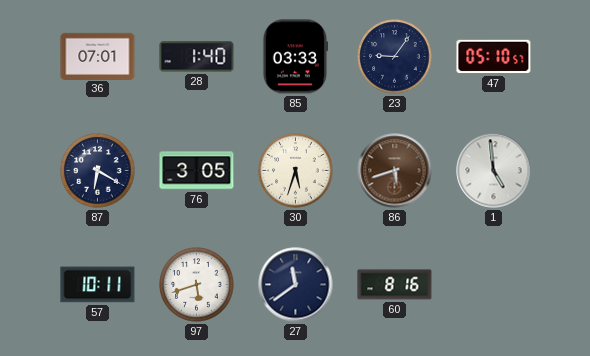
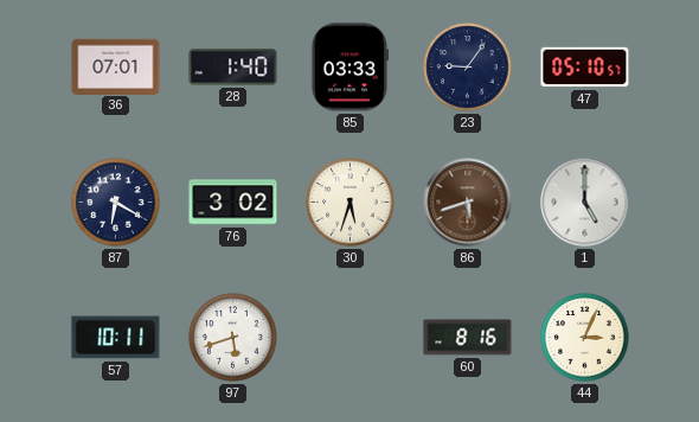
76: 3:05 -> 3:02 (233, 203)
1: 4:59 -> 5:00 (585, 203)
27: 11:39 -> none (296, 285)
44: none -> 3:04 (585, 338)
